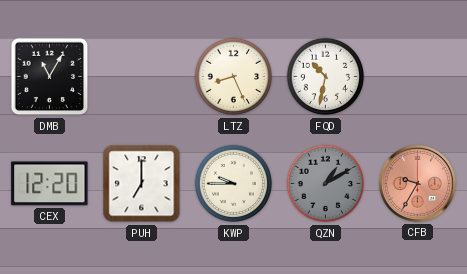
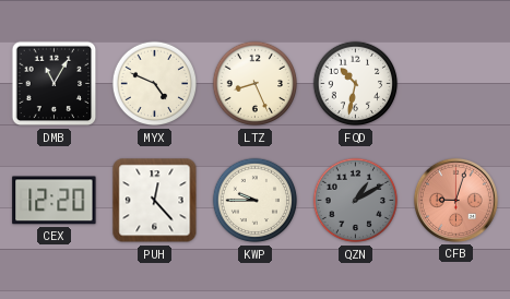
MYX: none -> 4:49 (155, 84)
PUH: 7:00 -> 12:23 (155, 201)
CFB: 9:35 -> 9:03 (455, 200)
